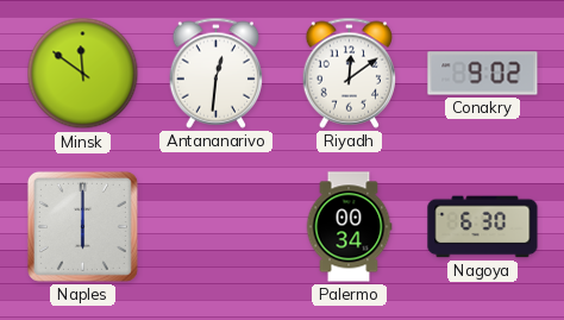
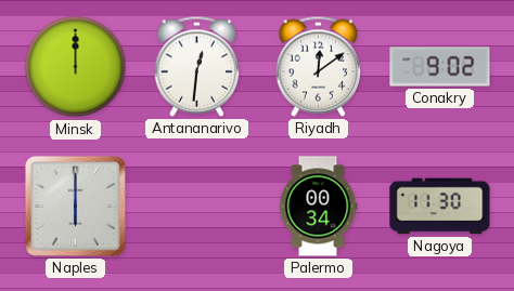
Minsk: 11:51 -> 12:00 (76, 67)
Nagoya: 6:30 -> 11:30 (440, 207)
